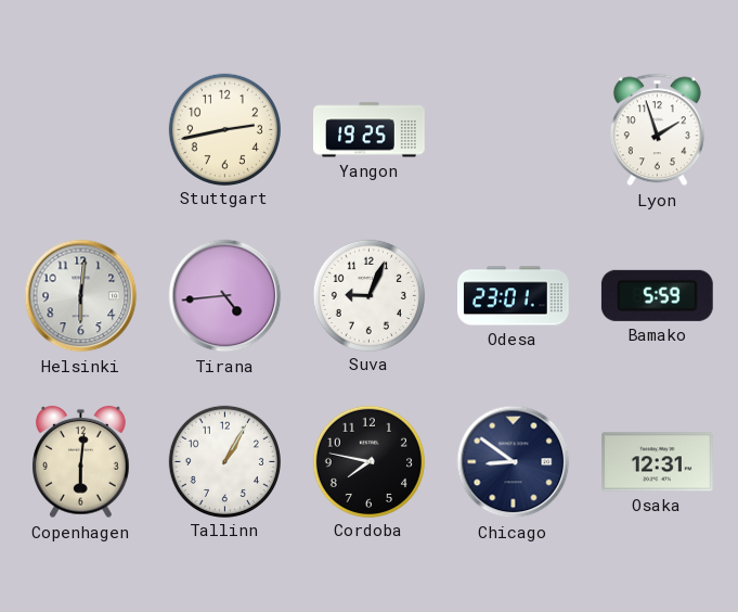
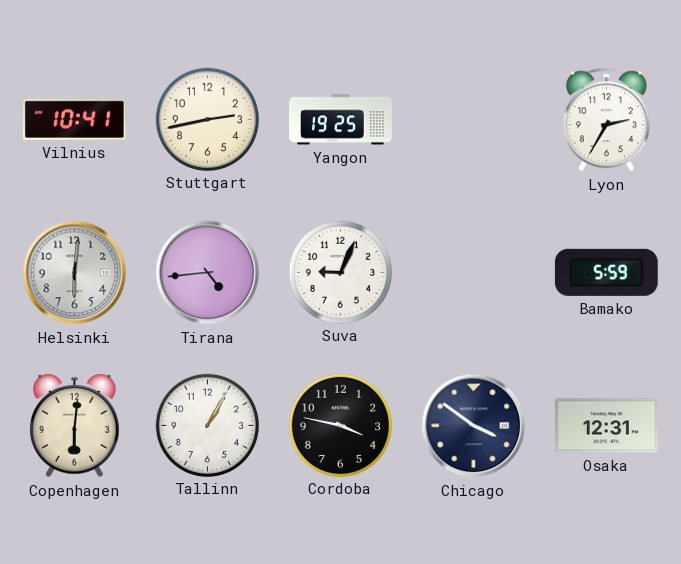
Vilnius: none -> 10:41 (74, 119)
Lyon: 1:57 -> 2:35 (606, 120)
Odesa: 23:01 -> none (514, 296)
Cordoba: 7:47 -> 3:47 (340, 425)
Chicago: 8:51 -> 3:51 (474, 426)
